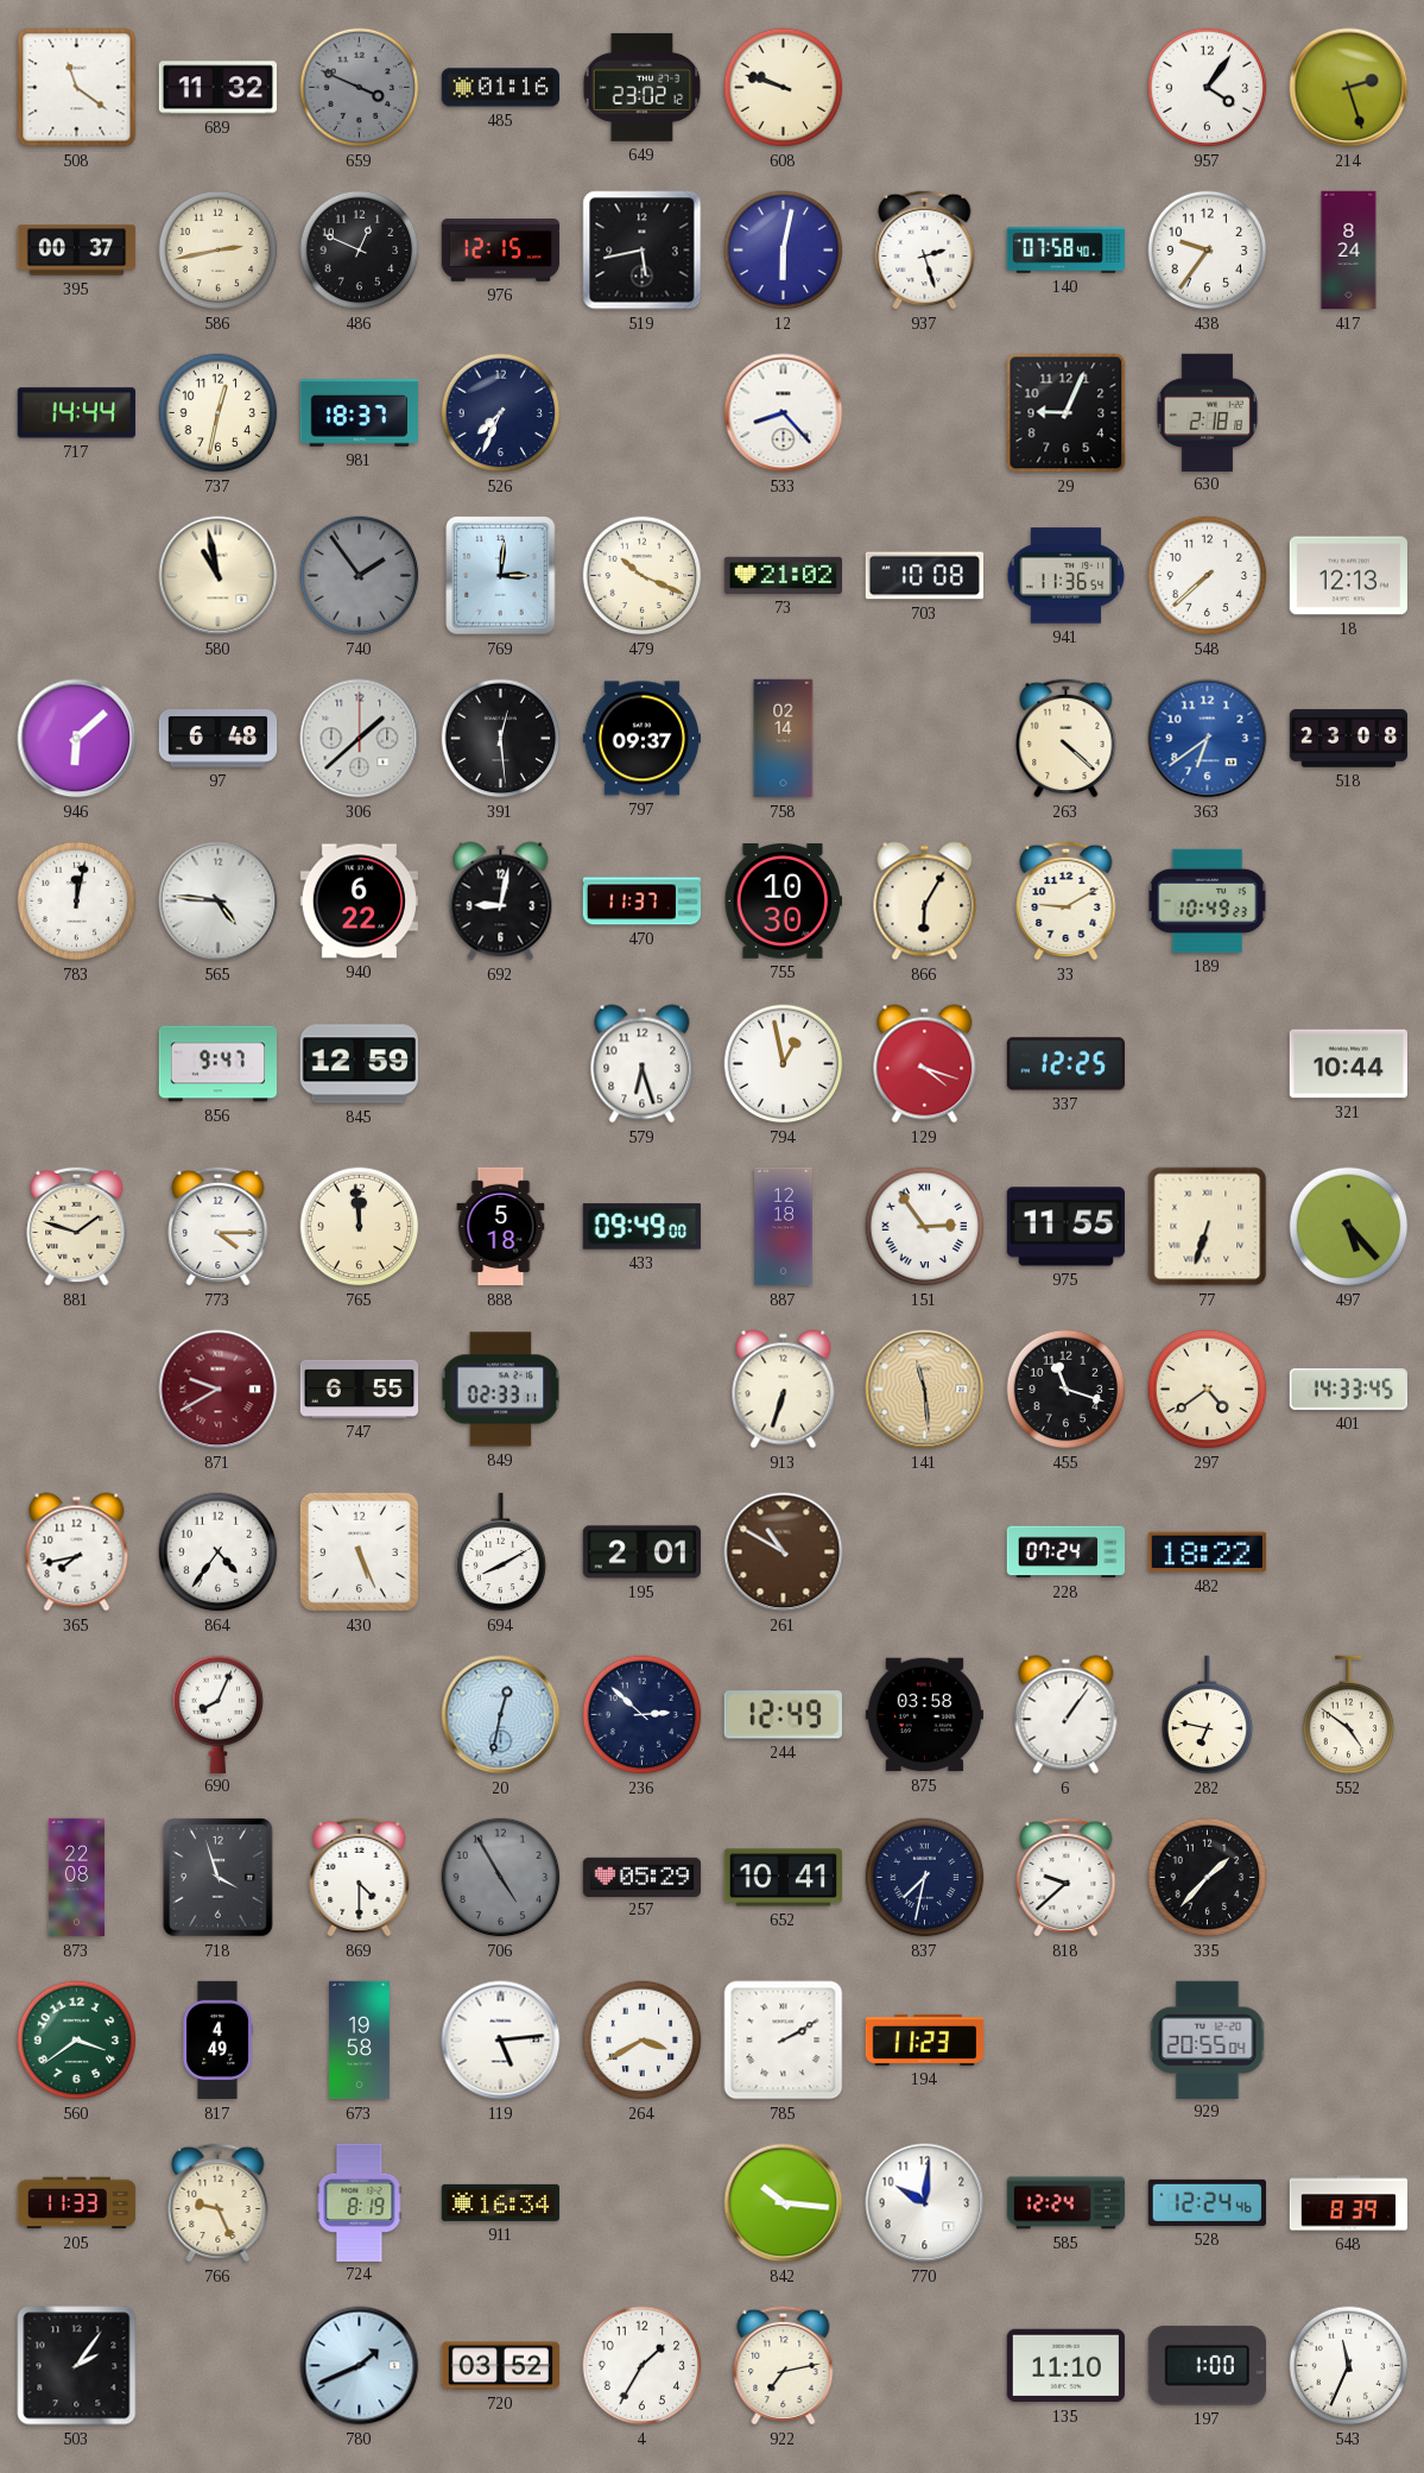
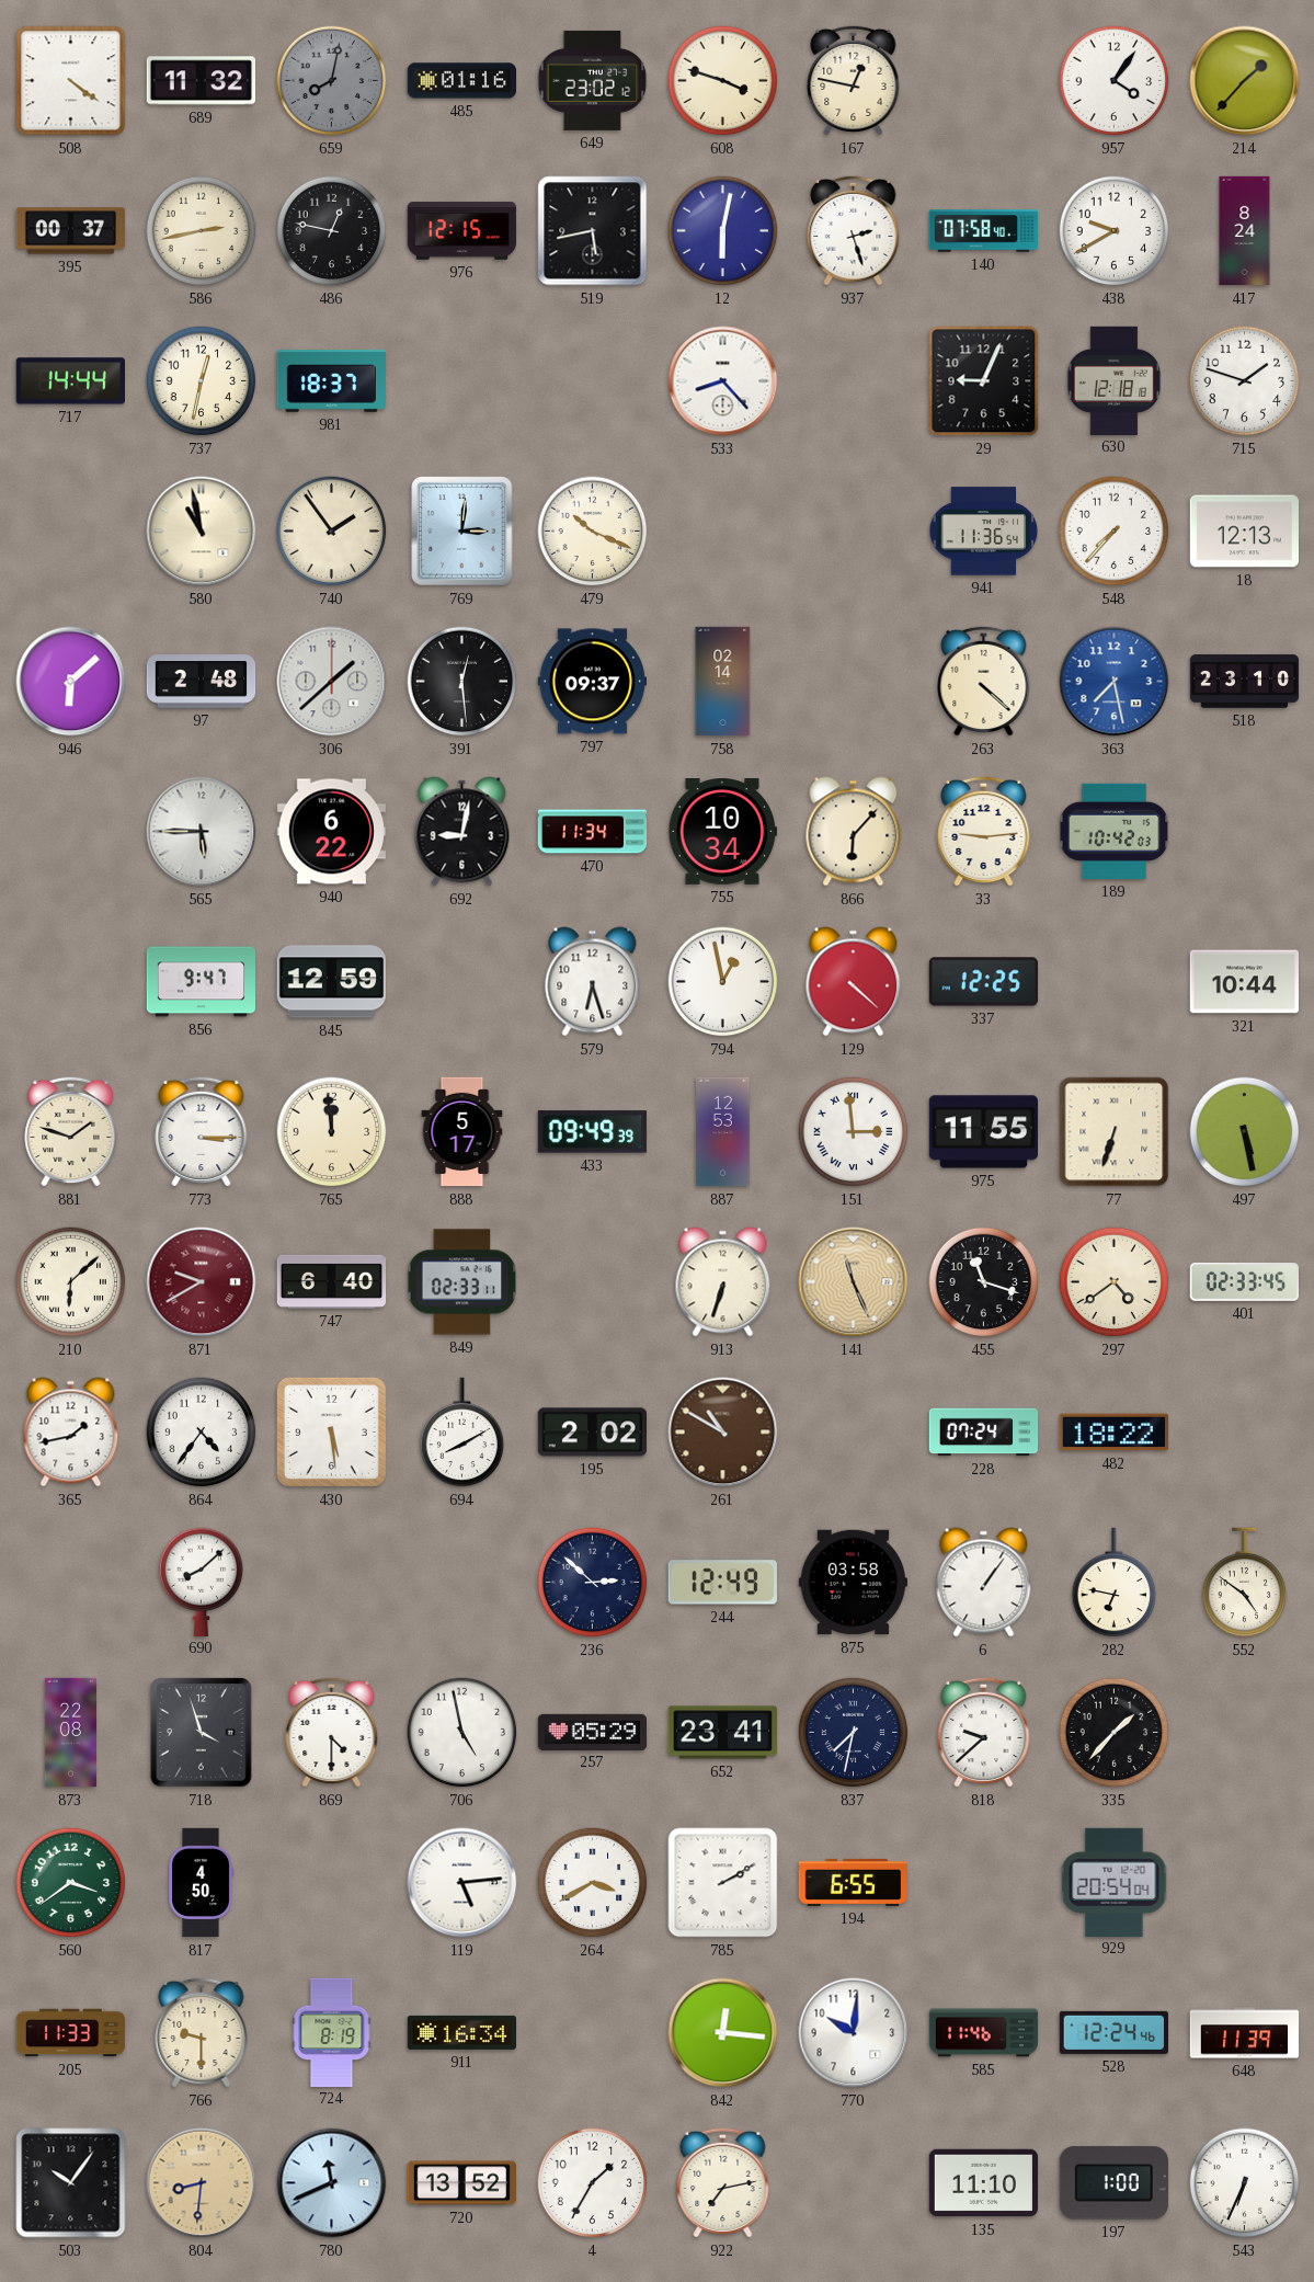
508: 11:21 -> 4:21 (71, 81)
659: 3:49 -> 8:02 (332, 81)
608: 9:48 -> 3:48 (723, 81)
167: none -> 12:47 (854, 80)
214: 2:27 -> 1:37 (1245, 81)
486: 12:49 -> 12:47 (332, 231)
438: 9:36 -> 9:40 (1115, 231)
526: 7:34 -> none (501, 413)
630: 2:18 -> 12:18 (1115, 380)
715: none -> 1:48 (1245, 381)
740 dial: grey -> cream (332, 532)
73: 21:02 -> none (783, 575)
703: 10:08 -> none (924, 576)
548: 7:38 -> 7:37 (1115, 532)
97: 6:48 -> 2:48 (202, 682)
363: 6:39 -> 7:28 (1115, 682)
518: 23:08 -> 23:10 (1245, 682)
783: 12:02 -> none (77, 902)
565: 4:46 -> 5:45 (202, 832)
470: 11:37 -> 11:34 (593, 832)
755: 10:30 -> 10:34 (722, 832)
866: 6:05 -> 6:07 (854, 832)
33: 9:10 -> 9:14 (984, 831)
189: 10:49 -> 10:42 (1115, 831)
129: 4:18 -> 4:22 (854, 982)
773: 4:15 -> 3:15 (202, 1131)
888: 5:18 -> 5:17 (462, 1132)
433: 09:49:00 -> 09:49:39 (592, 1132)
887: 12:18 -> 12:53 (723, 1132)
151: 2:54 -> 2:59 (854, 1132)
497: 5:23 -> 5:28 (1245, 1132)
210: none -> 6:08 (71, 1282)
747: 6:55 -> 6:40 (332, 1281)
141: 11:29 -> 11:26 (854, 1282)
401: 14:33 -> 02:33 (1244, 1281)
365: 7:43 -> 1:43 (71, 1433)
430: 5:26 -> 5:29 (331, 1431)
195: 2:01 -> 2:02 (592, 1433)
690: 8:04 -> 8:08 (202, 1582)
20: 12:32 -> none (501, 1715)
706: 4:55 -> 4:58 (462, 1733)
706 dial: grey -> white (462, 1733)
652: 10:41 -> 23:41 (722, 1733)
817: 4:49 -> 4:50 (201, 1883)
673: 19:58 -> none (359, 2041)
194: 11:23 -> 6:55 (854, 1882)
929: 20:55 -> 20:54 (1115, 1882)
766: 9:26 -> 9:30 (202, 2032)
842: 10:16 -> 12:16 (723, 2033)
585: 12:24 -> 11:46 (984, 2033)
648: 8:39 -> 11:39 (1245, 2033)
503: 2:06 -> 10:06 (71, 2183)
804: none -> 8:31 (202, 2183)
780: 1:41 -> 11:41 (332, 2183)
720: 03:52 -> 13:52 (462, 2183)
543: 11:34 -> 6:34 (1245, 2183)
